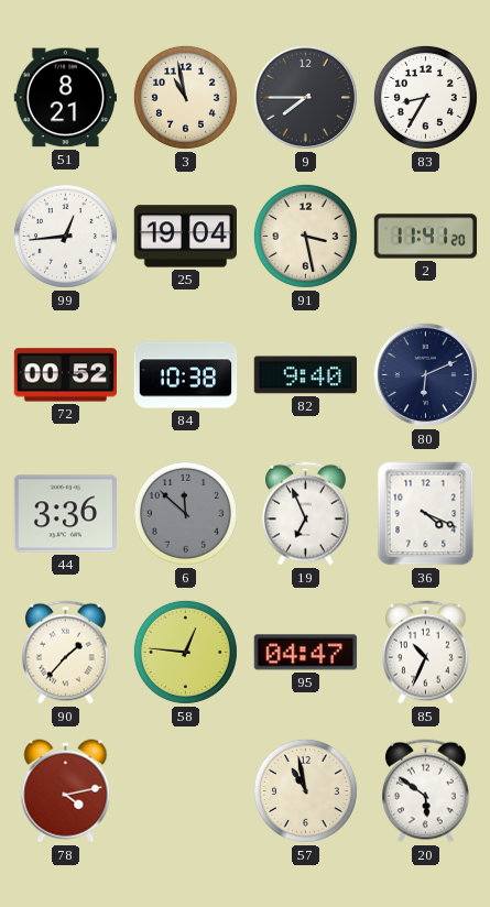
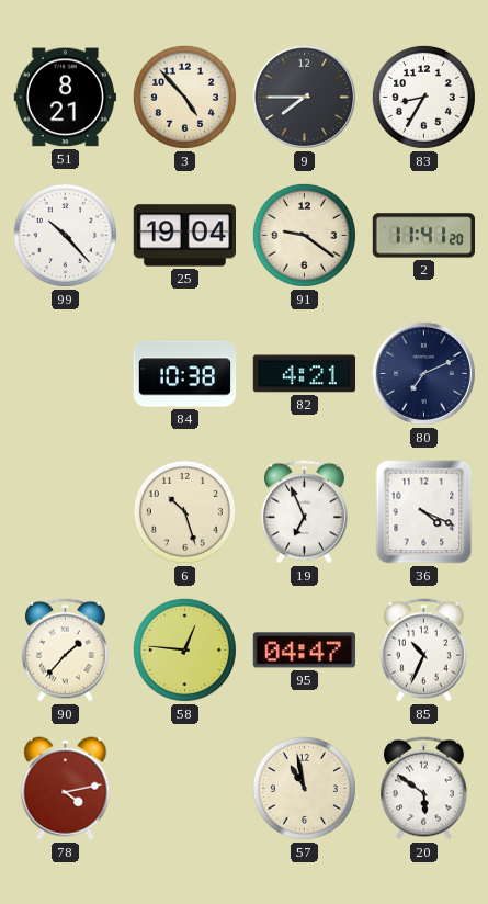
3: 10:58 -> 4:53 (184, 97)
99: 12:44 -> 10:23 (65, 235)
91: 3:28 -> 9:21 (304, 235)
72: 00:52 -> none (65, 375)
82: 9:40 -> 4:21 (304, 374)
80: 6:11 -> 7:11 (423, 373)
44: 3:36 -> none (65, 514)
6: 11:52 -> 10:27 (184, 511)
6 dial: grey -> cream (184, 511)
